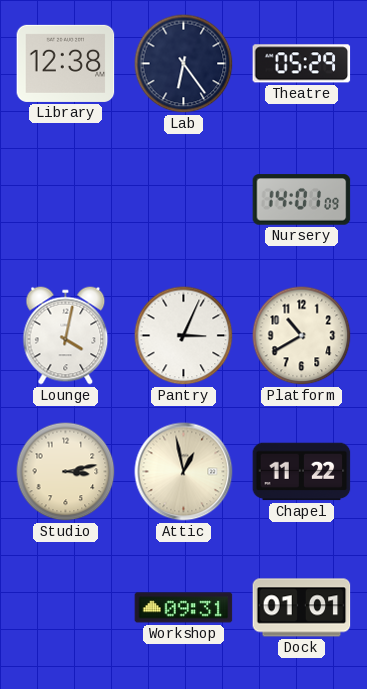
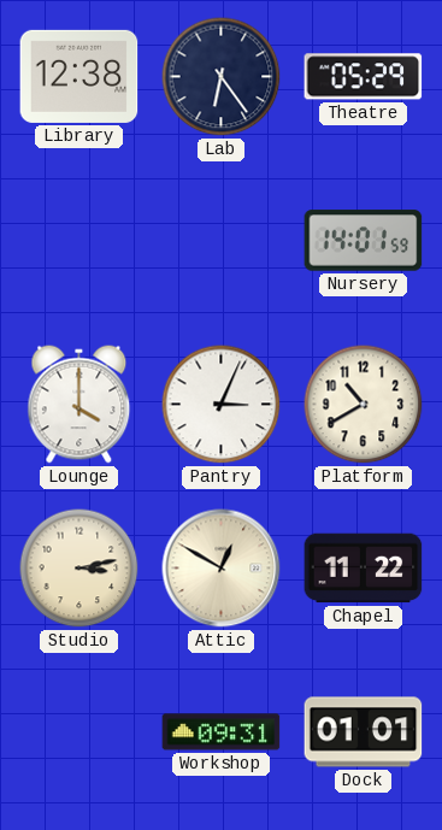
Nursery: 14:01:09 -> 14:01:59 (364, 241)
Lounge: 4:02 -> 4:00 (79, 405)
Attic: 12:58 -> 12:50 (222, 569)
